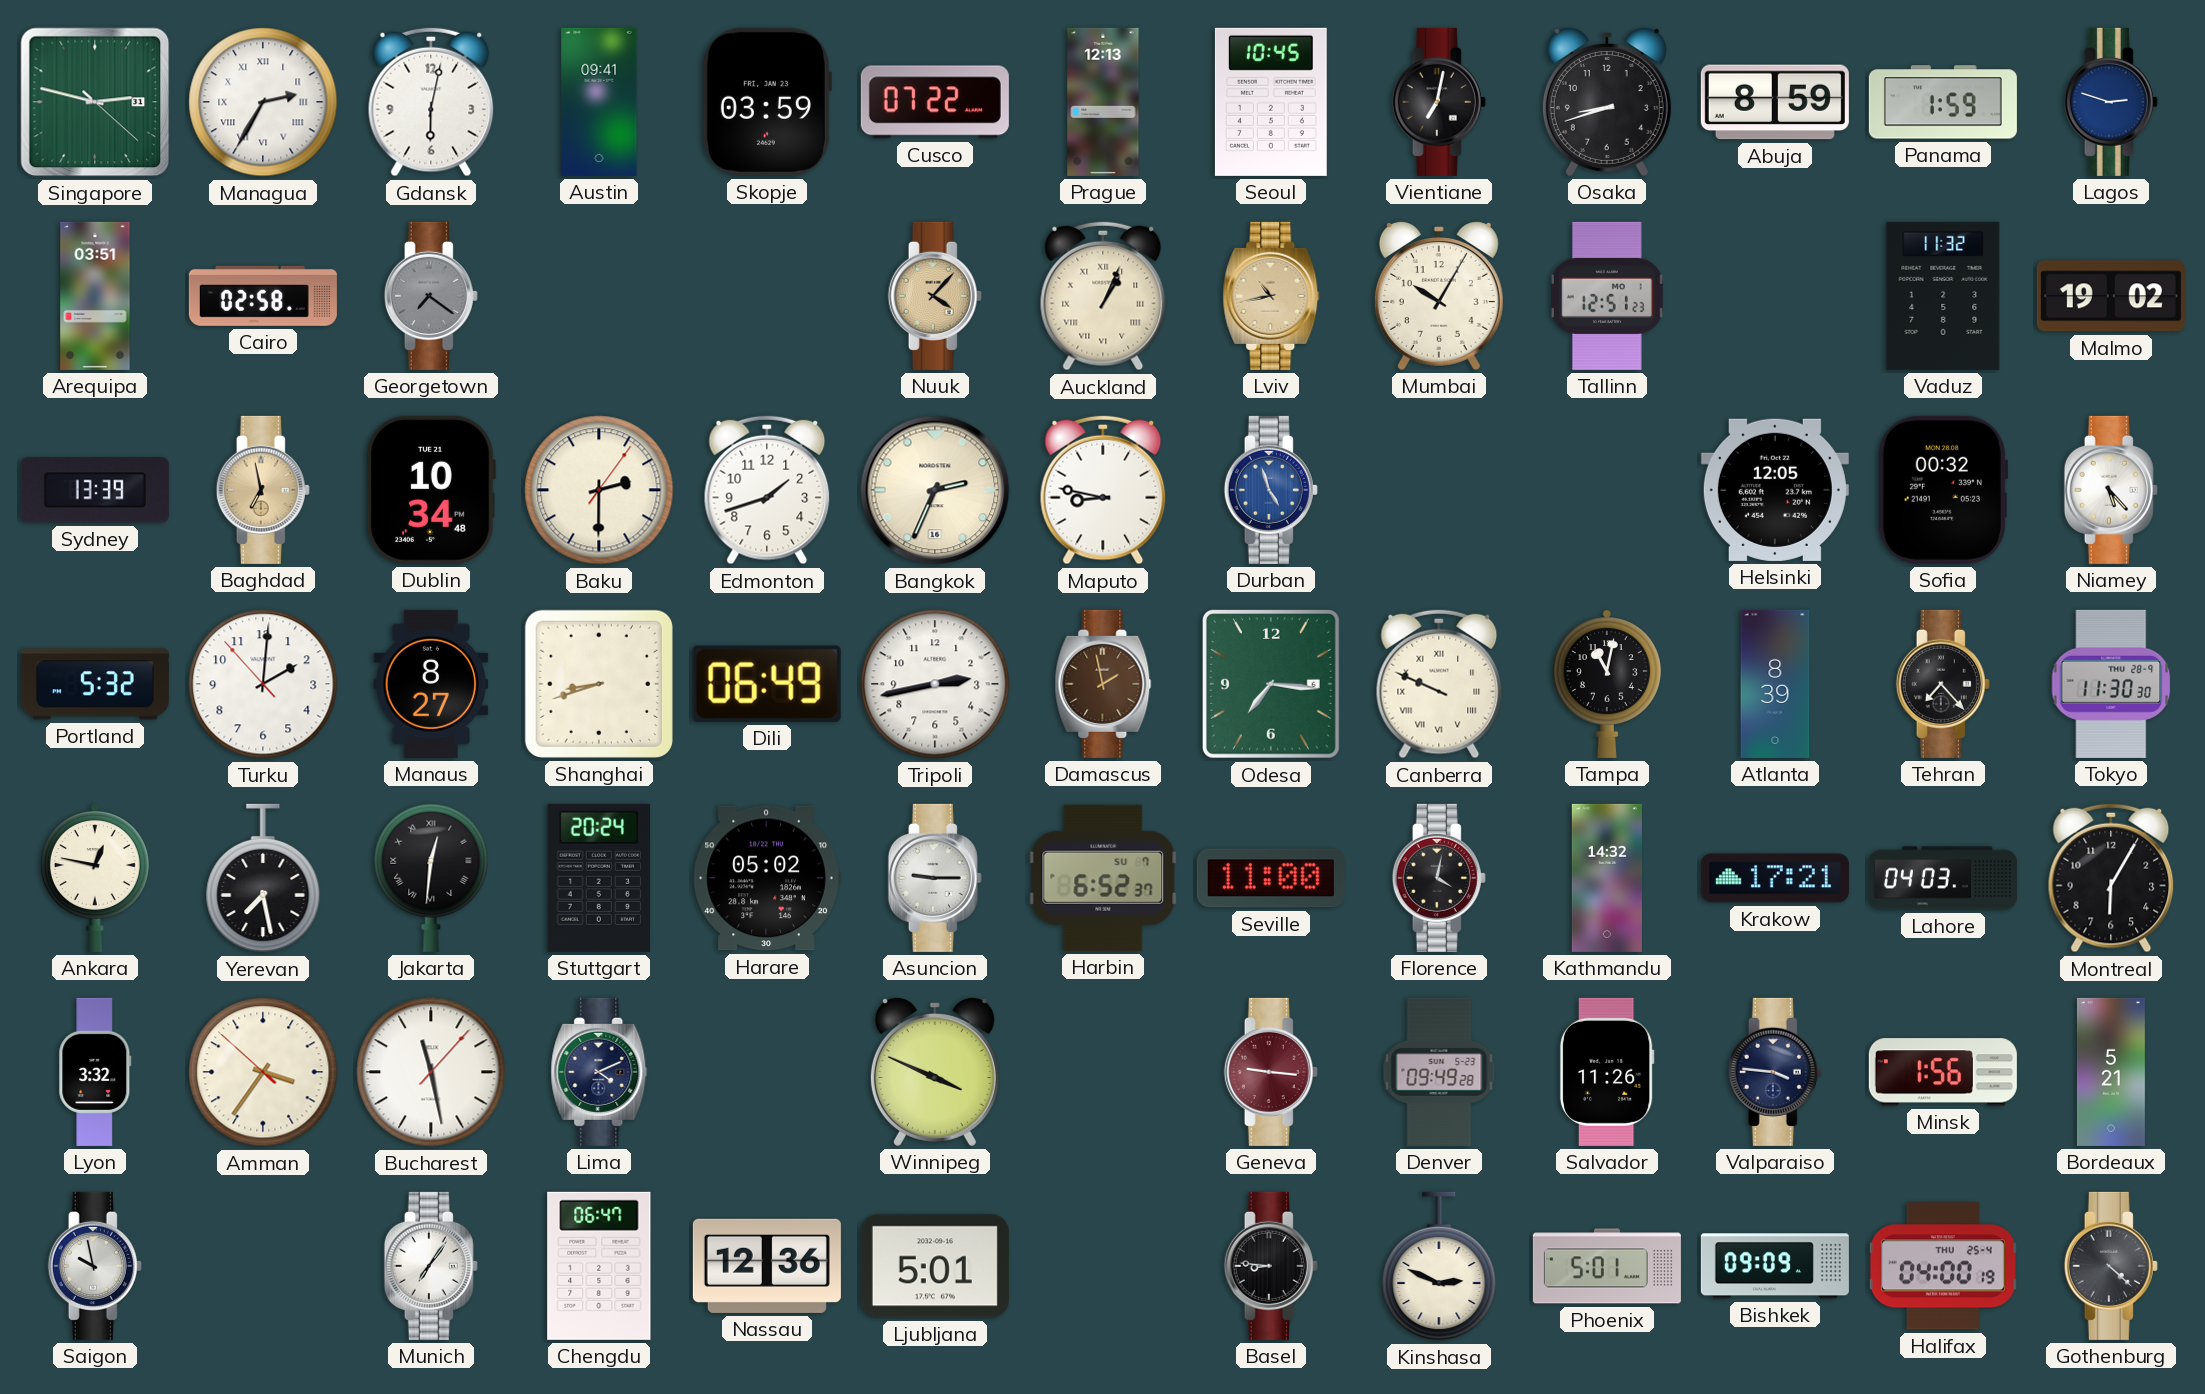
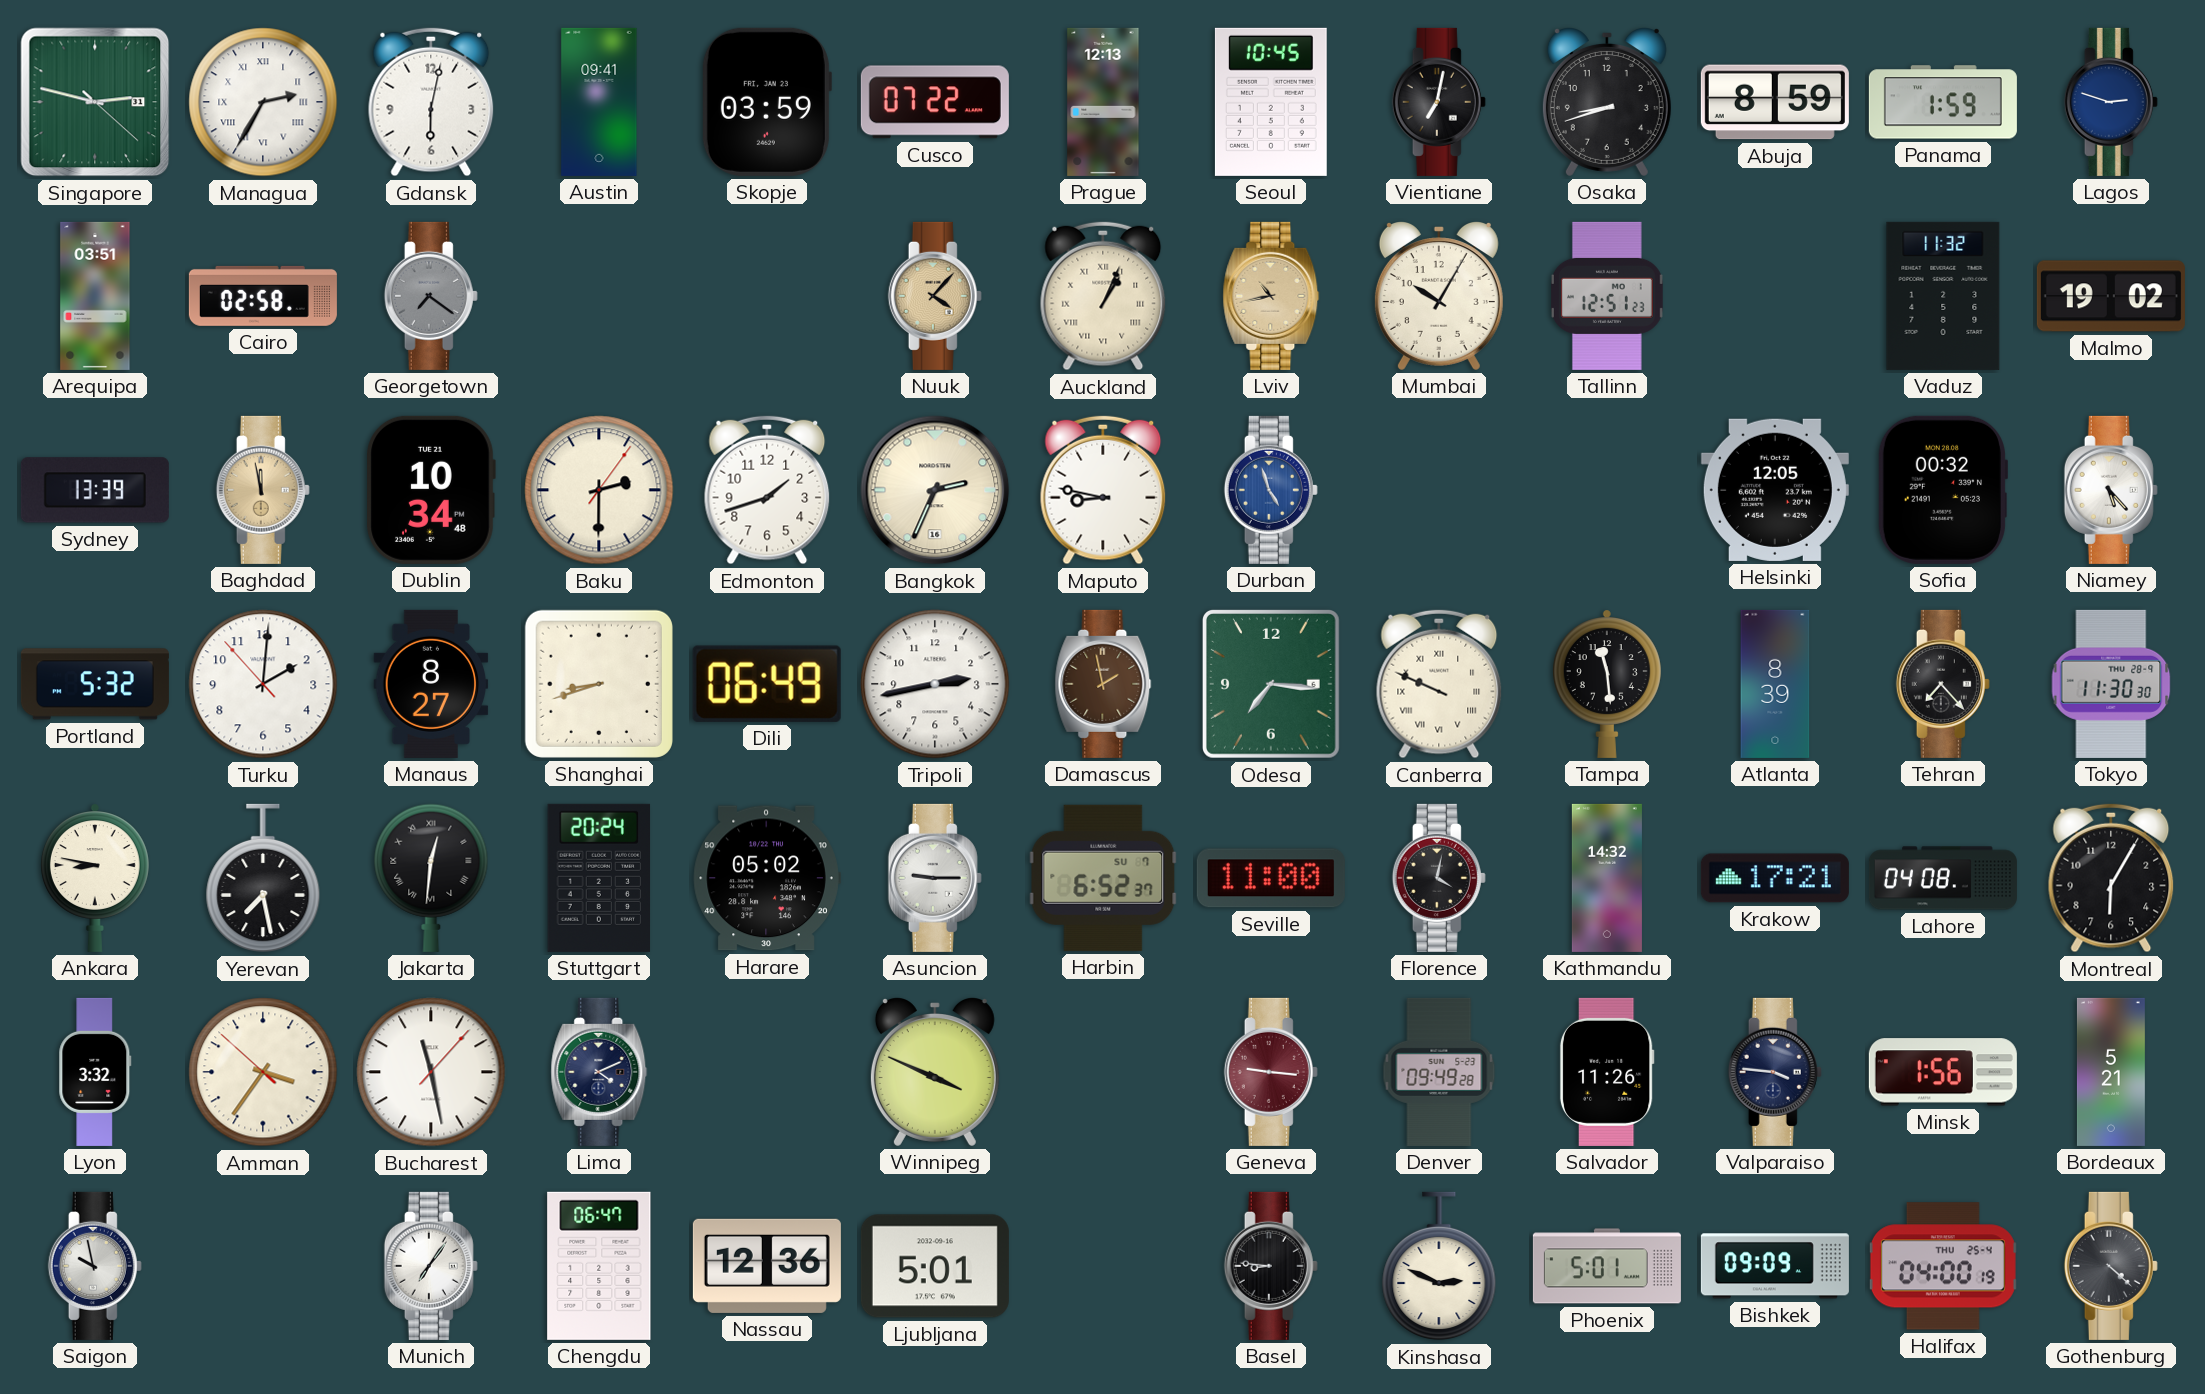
Baghdad: 6:58 -> 11:58 (263, 490)
Tampa: 11:02 -> 11:29 (1607, 684)
Ankara: 12:47 -> 8:47 (95, 878)
Lahore: 04:03 -> 04:08 (1943, 878)
